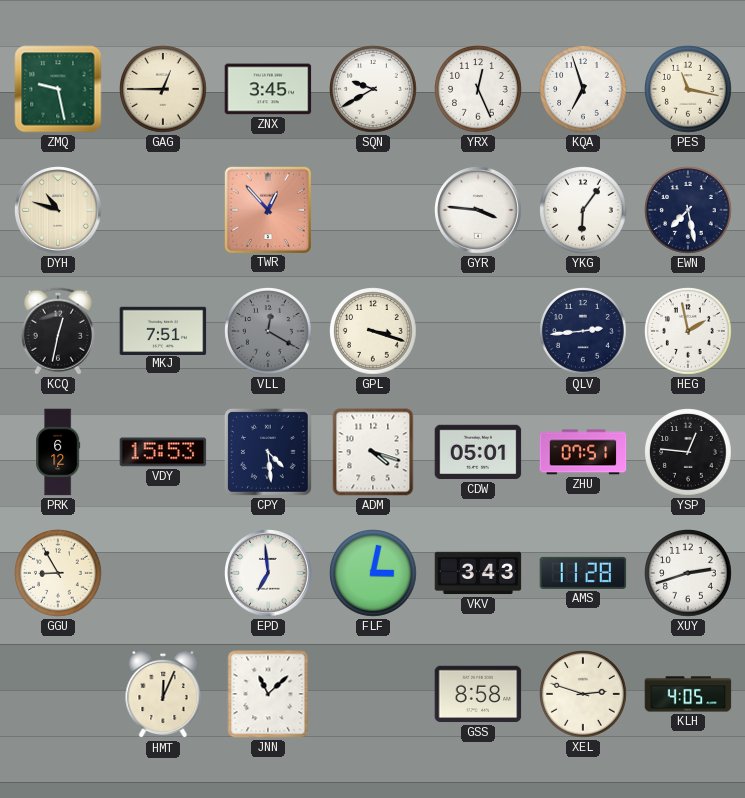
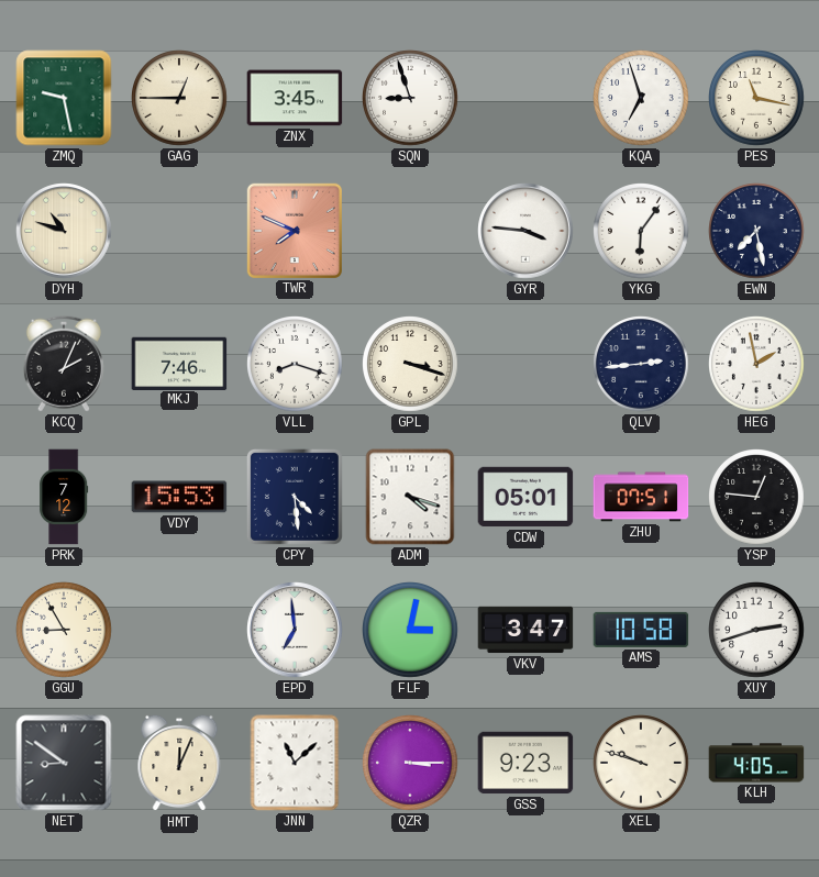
SQN: 9:40 -> 8:57 (411, 99)
YRX: 12:26 -> none (479, 90)
TWR: 12:53 -> 7:49 (294, 230)
KCQ: 12:32 -> 2:04 (64, 364)
MKJ: 7:51 -> 7:46 (179, 363)
VLL: 12:20 -> 8:18 (296, 365)
VLL dial: grey -> white (296, 365)
PRK: 6:12 -> 7:12 (64, 497)
VKV: 3:43 -> 3:47 (525, 630)
AMS: 11:28 -> 10:58 (641, 630)
NET: none -> 8:51 (64, 763)
QZR: none -> 3:15 (411, 764)
GSS: 8:58 -> 9:23 (525, 763)
XEL: 2:48 -> 9:48 (642, 764)
